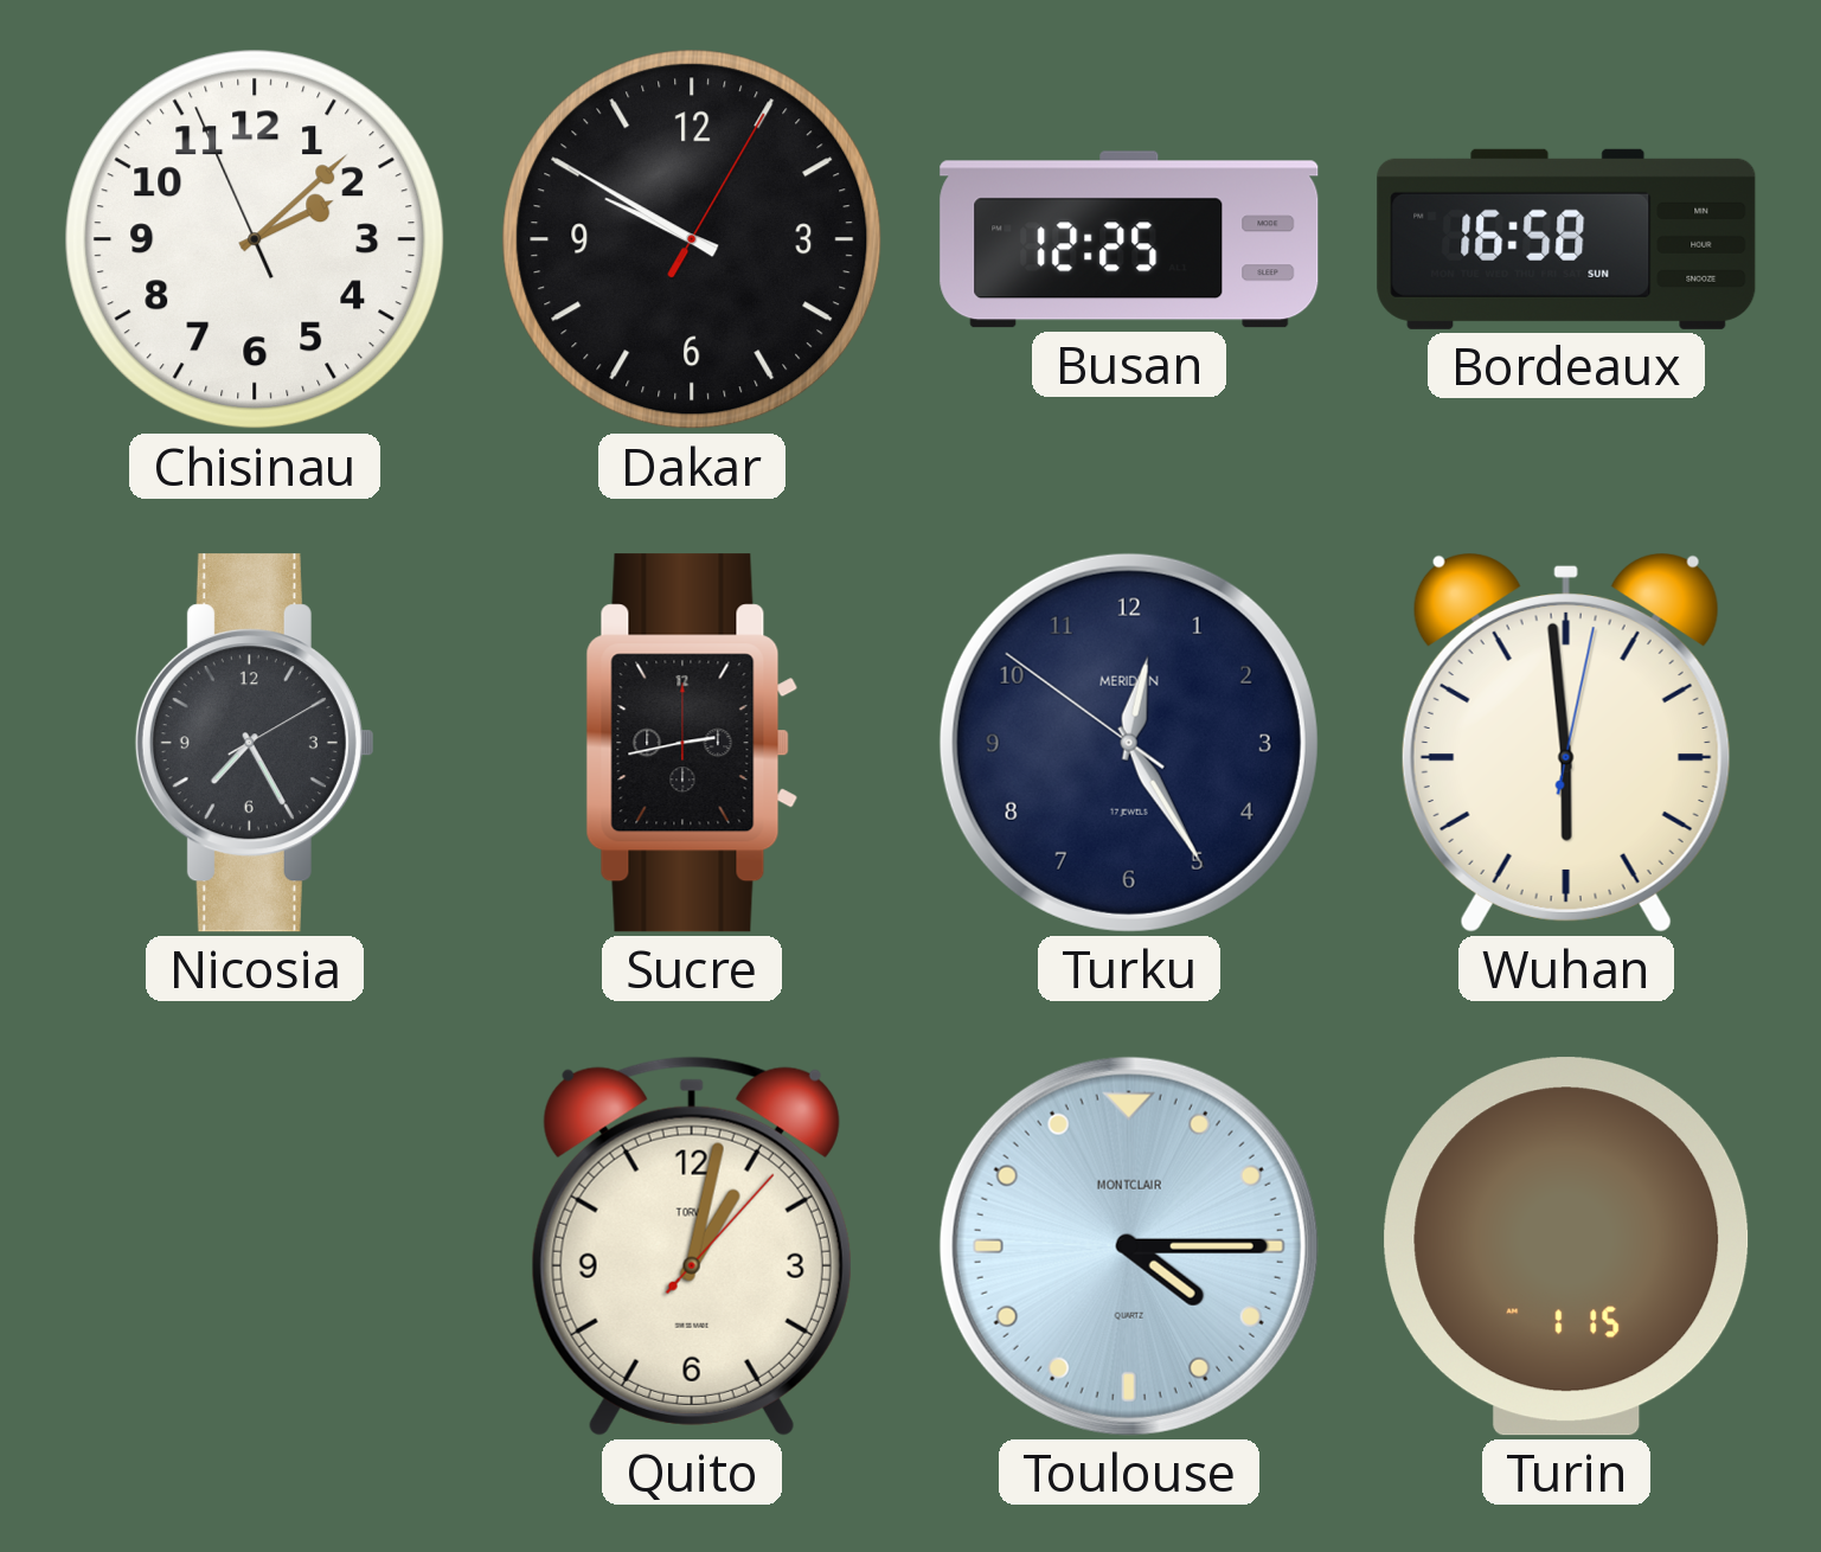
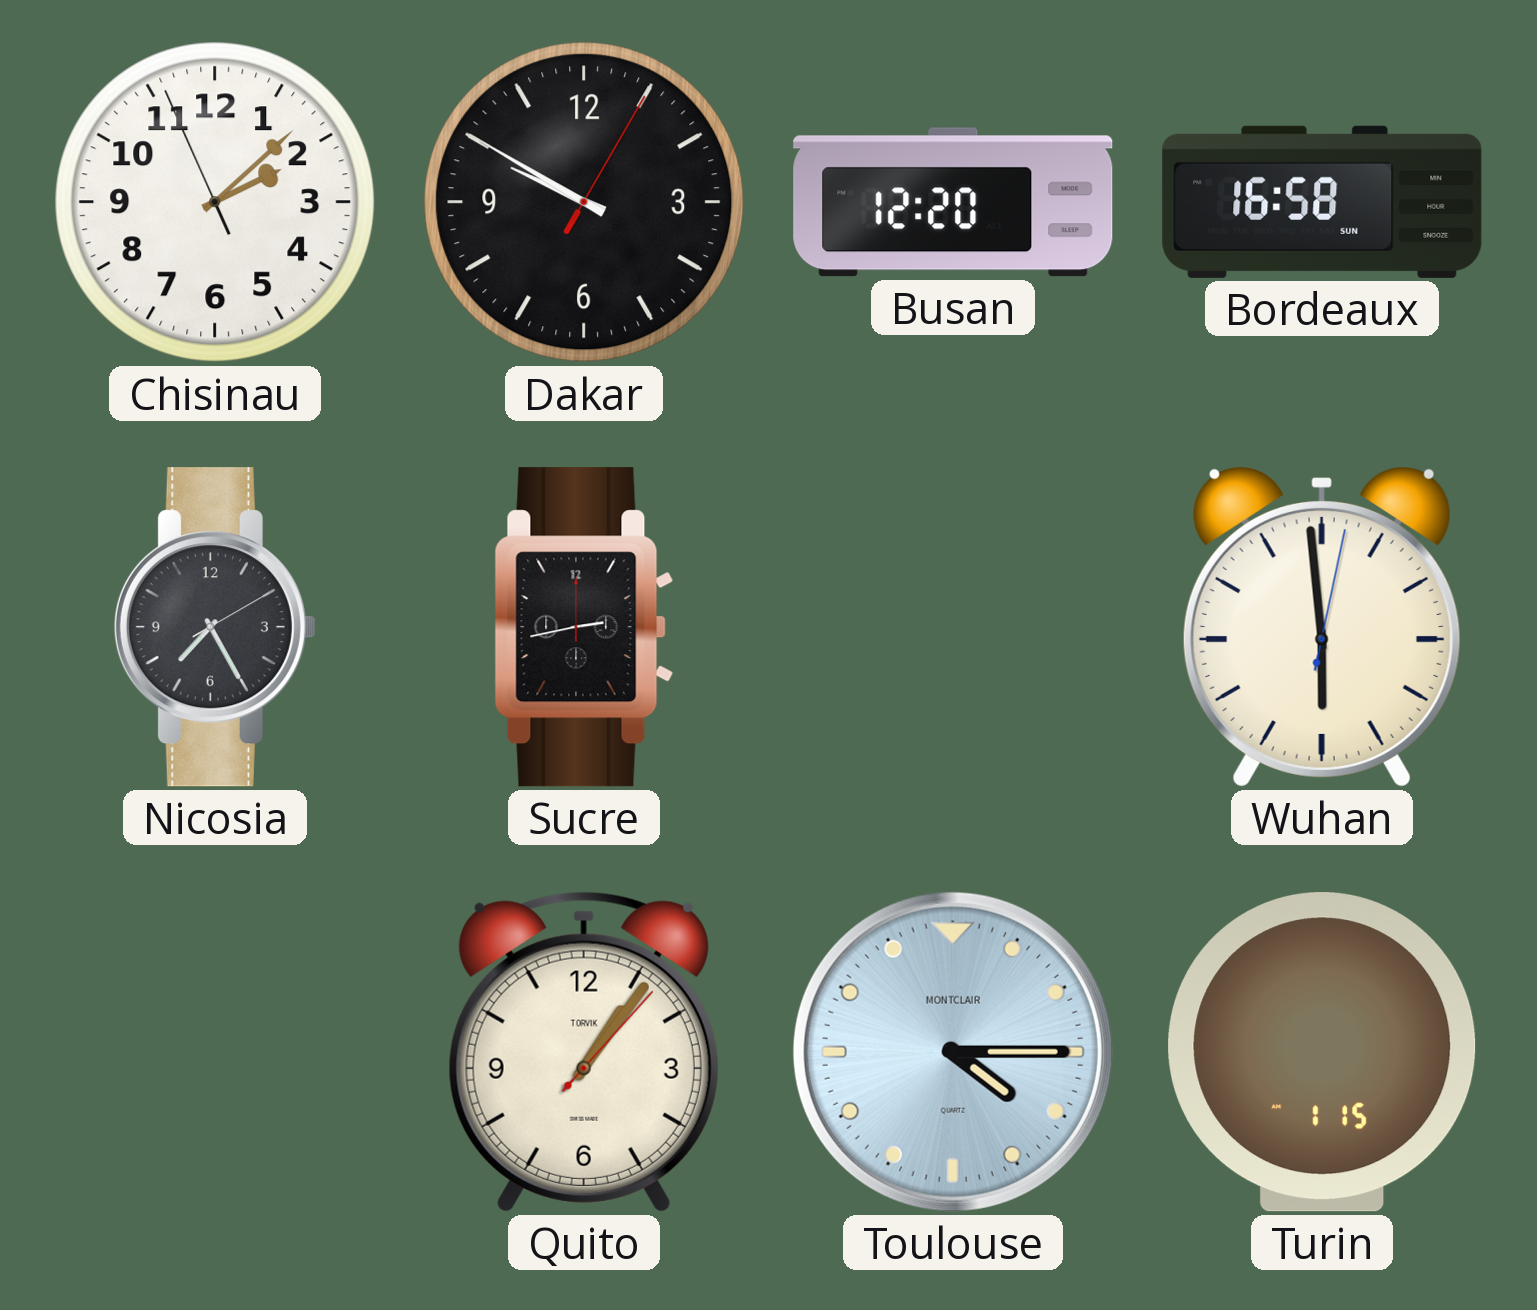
Busan: 12:25 -> 12:20 (953, 202)
Turku: 12:24 -> none (1129, 743)
Quito: 1:02 -> 1:06 (584, 1052)
